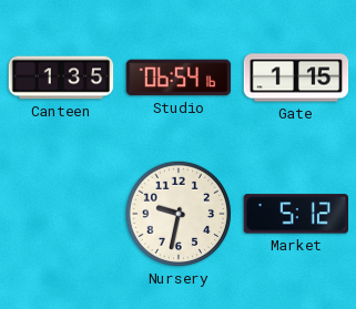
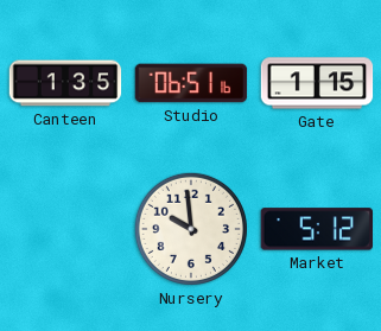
Studio: 06:54 -> 06:51 (191, 83)
Nursery: 9:32 -> 9:59 (191, 229)
